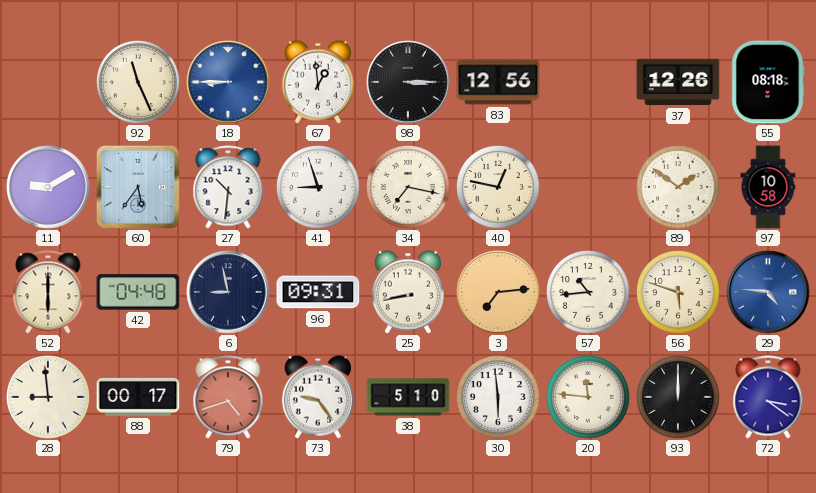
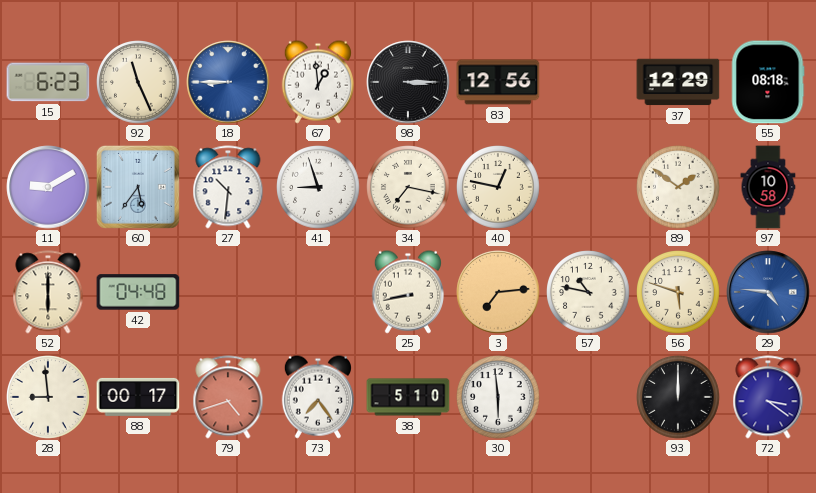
15: none -> 6:23 (48, 82)
37: 12:26 -> 12:29 (678, 82)
6: 8:58 -> none (228, 292)
96: 09:31 -> none (318, 292)
57: 10:44 -> 10:47 (588, 292)
73: 9:24 -> 7:24 (318, 397)
20: 11:46 -> none (588, 397)
